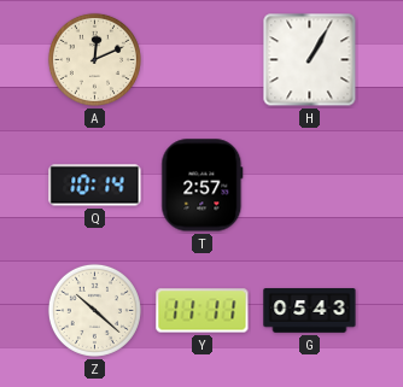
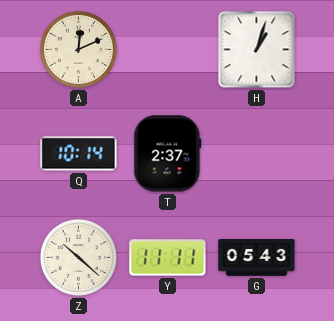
H: 1:05 -> 1:03 (257, 50)
T: 2:57 -> 2:37 (168, 154)
